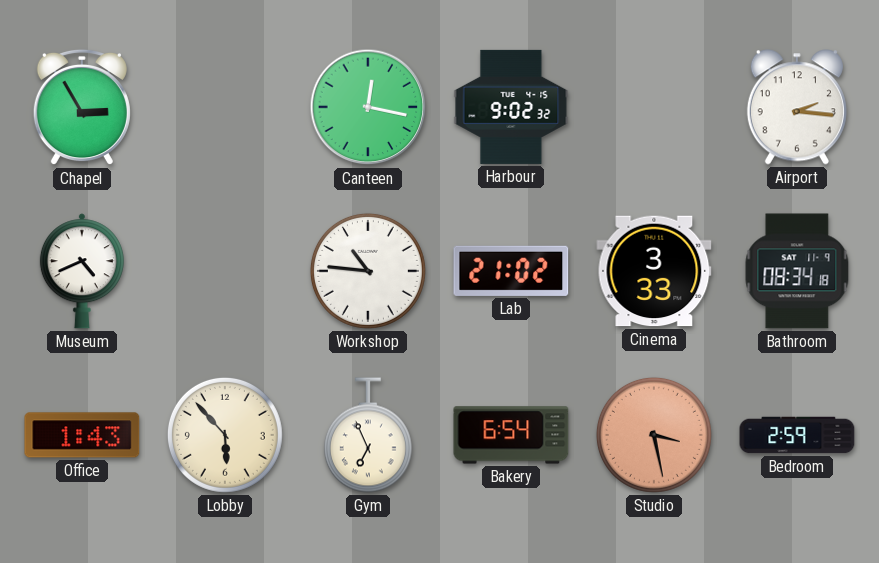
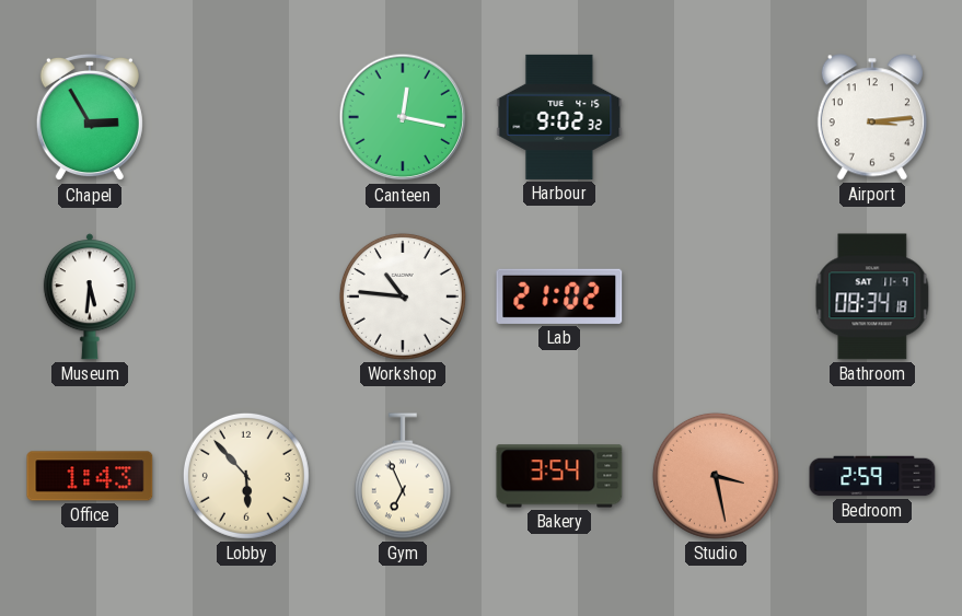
Airport: 2:16 -> 3:14 (872, 117)
Museum: 4:41 -> 5:31 (90, 297)
Cinema: 3:33 -> none (654, 271)
Bakery: 6:54 -> 3:54 (559, 476)
